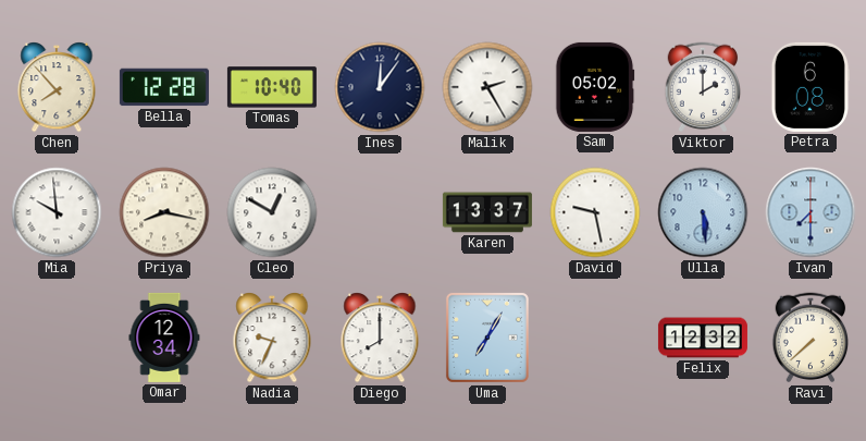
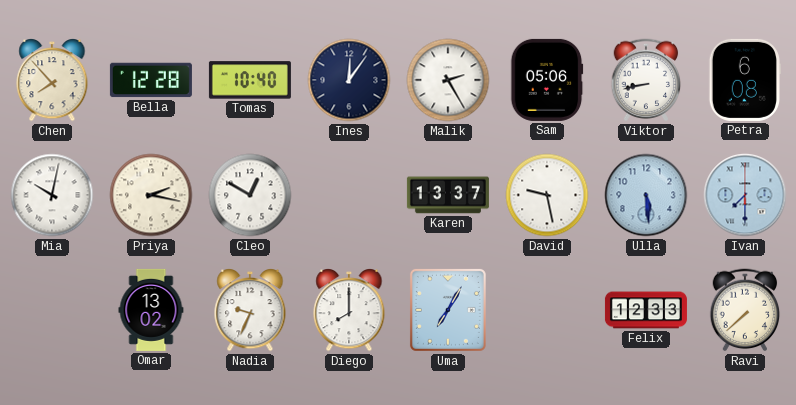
Sam: 05:02 -> 05:06 (547, 80)
Viktor: 2:00 -> 8:43 (646, 80)
Mia: 9:59 -> 10:02 (52, 195)
Priya: 8:17 -> 2:17 (151, 195)
Omar: 12:34 -> 13:02 (151, 310)
Felix: 12:32 -> 12:33 (646, 310)
